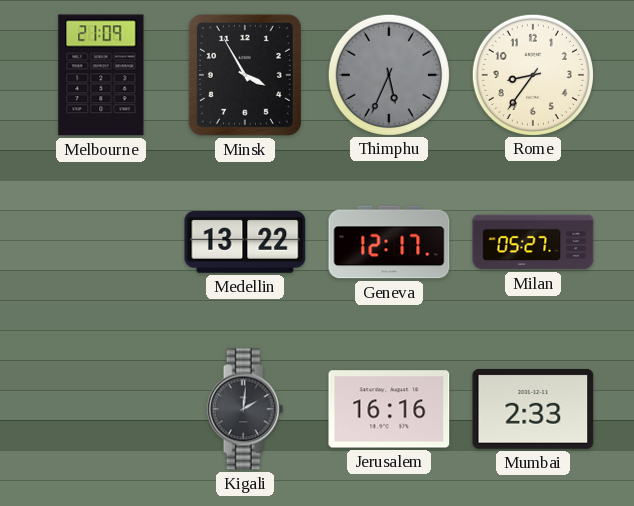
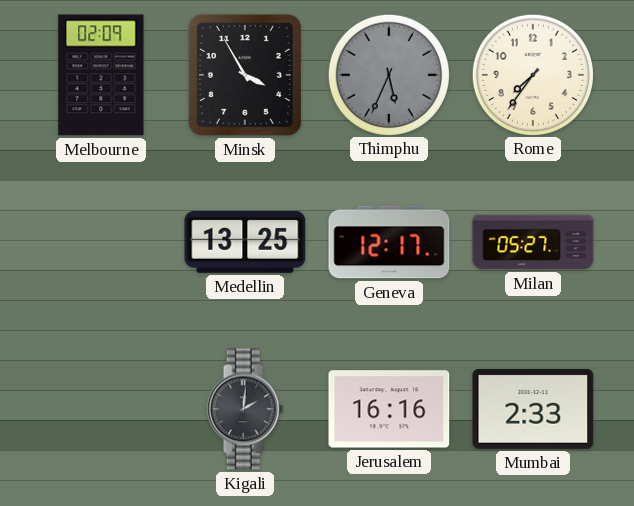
Melbourne: 21:09 -> 02:09 (101, 75)
Rome: 8:36 -> 7:36 (532, 74)
Medellin: 13:22 -> 13:25 (245, 242)
